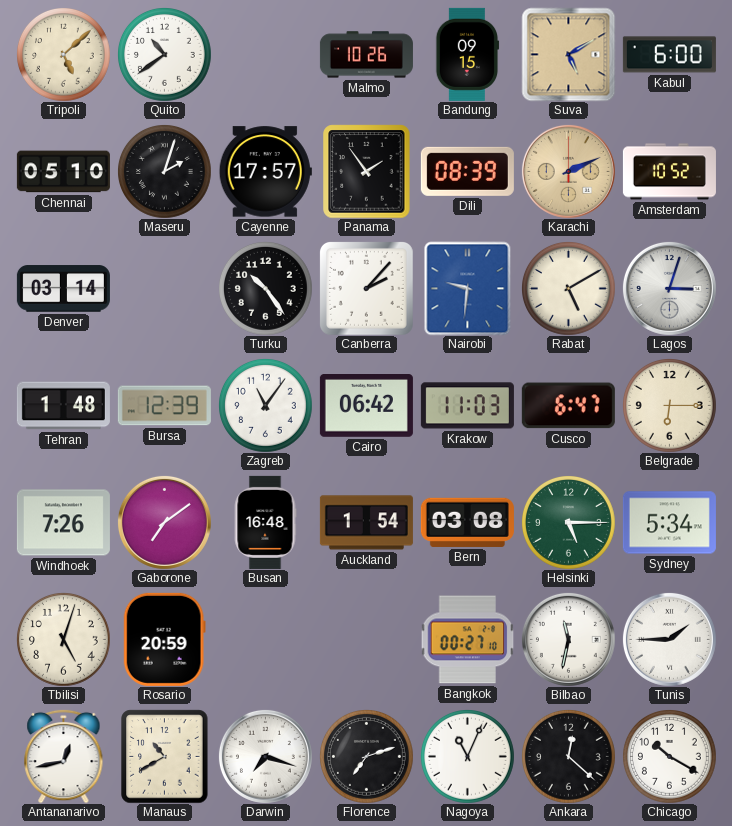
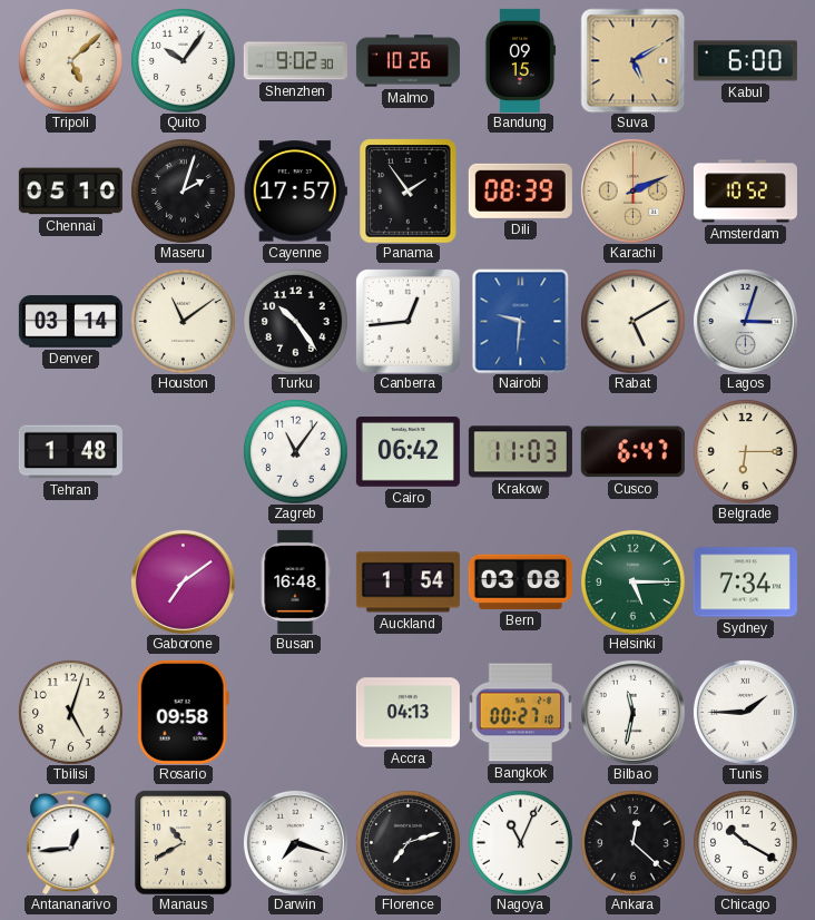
Quito: 10:39 -> 10:06 (184, 61)
Shenzhen: none -> 9:02 (295, 61)
Houston: none -> 11:09 (184, 322)
Canberra: 2:07 -> 12:44 (407, 321)
Bursa: 12:39 -> none (164, 406)
Windhoek: 7:26 -> none (63, 523)
Sydney: 5:34 -> 7:34 (745, 583)
Rosario: 20:59 -> 09:58 (183, 712)
Accra: none -> 04:13 (407, 713)
Antananarivo: 12:43 -> 12:44 (71, 842)
